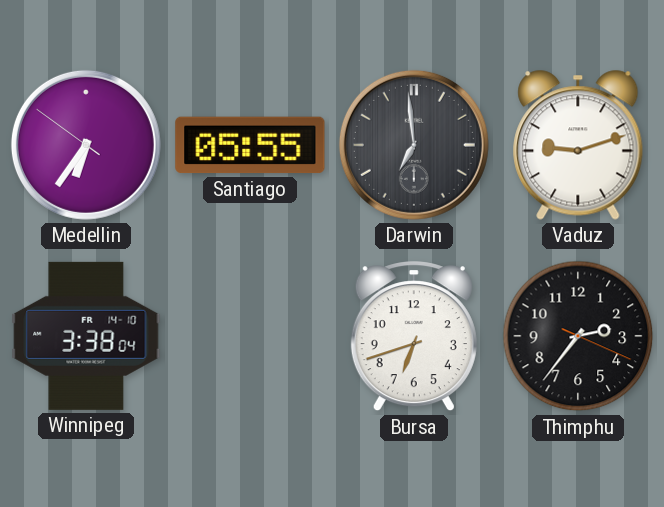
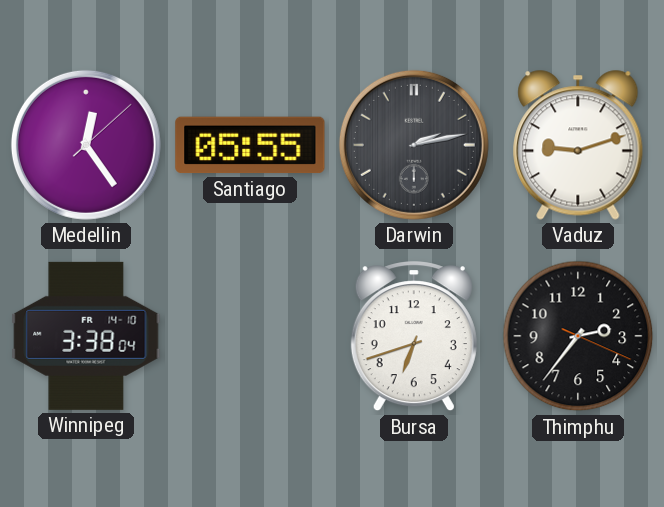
Medellin: 6:35 -> 12:24 (86, 145)
Darwin: 6:59 -> 2:13 (414, 145)
